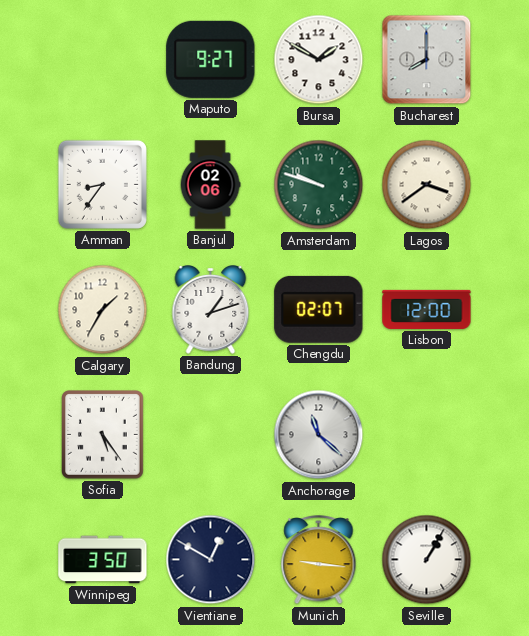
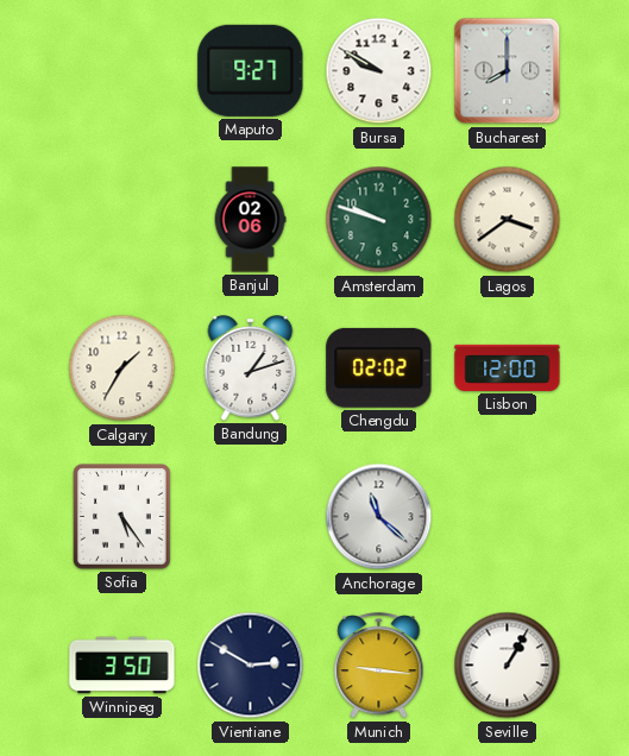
Bursa: 1:50 -> 9:50 (379, 71)
Amman: 8:36 -> none (102, 184)
Chengdu: 02:07 -> 02:02 (379, 367)
Vientiane: 12:50 -> 2:50 (251, 666)
